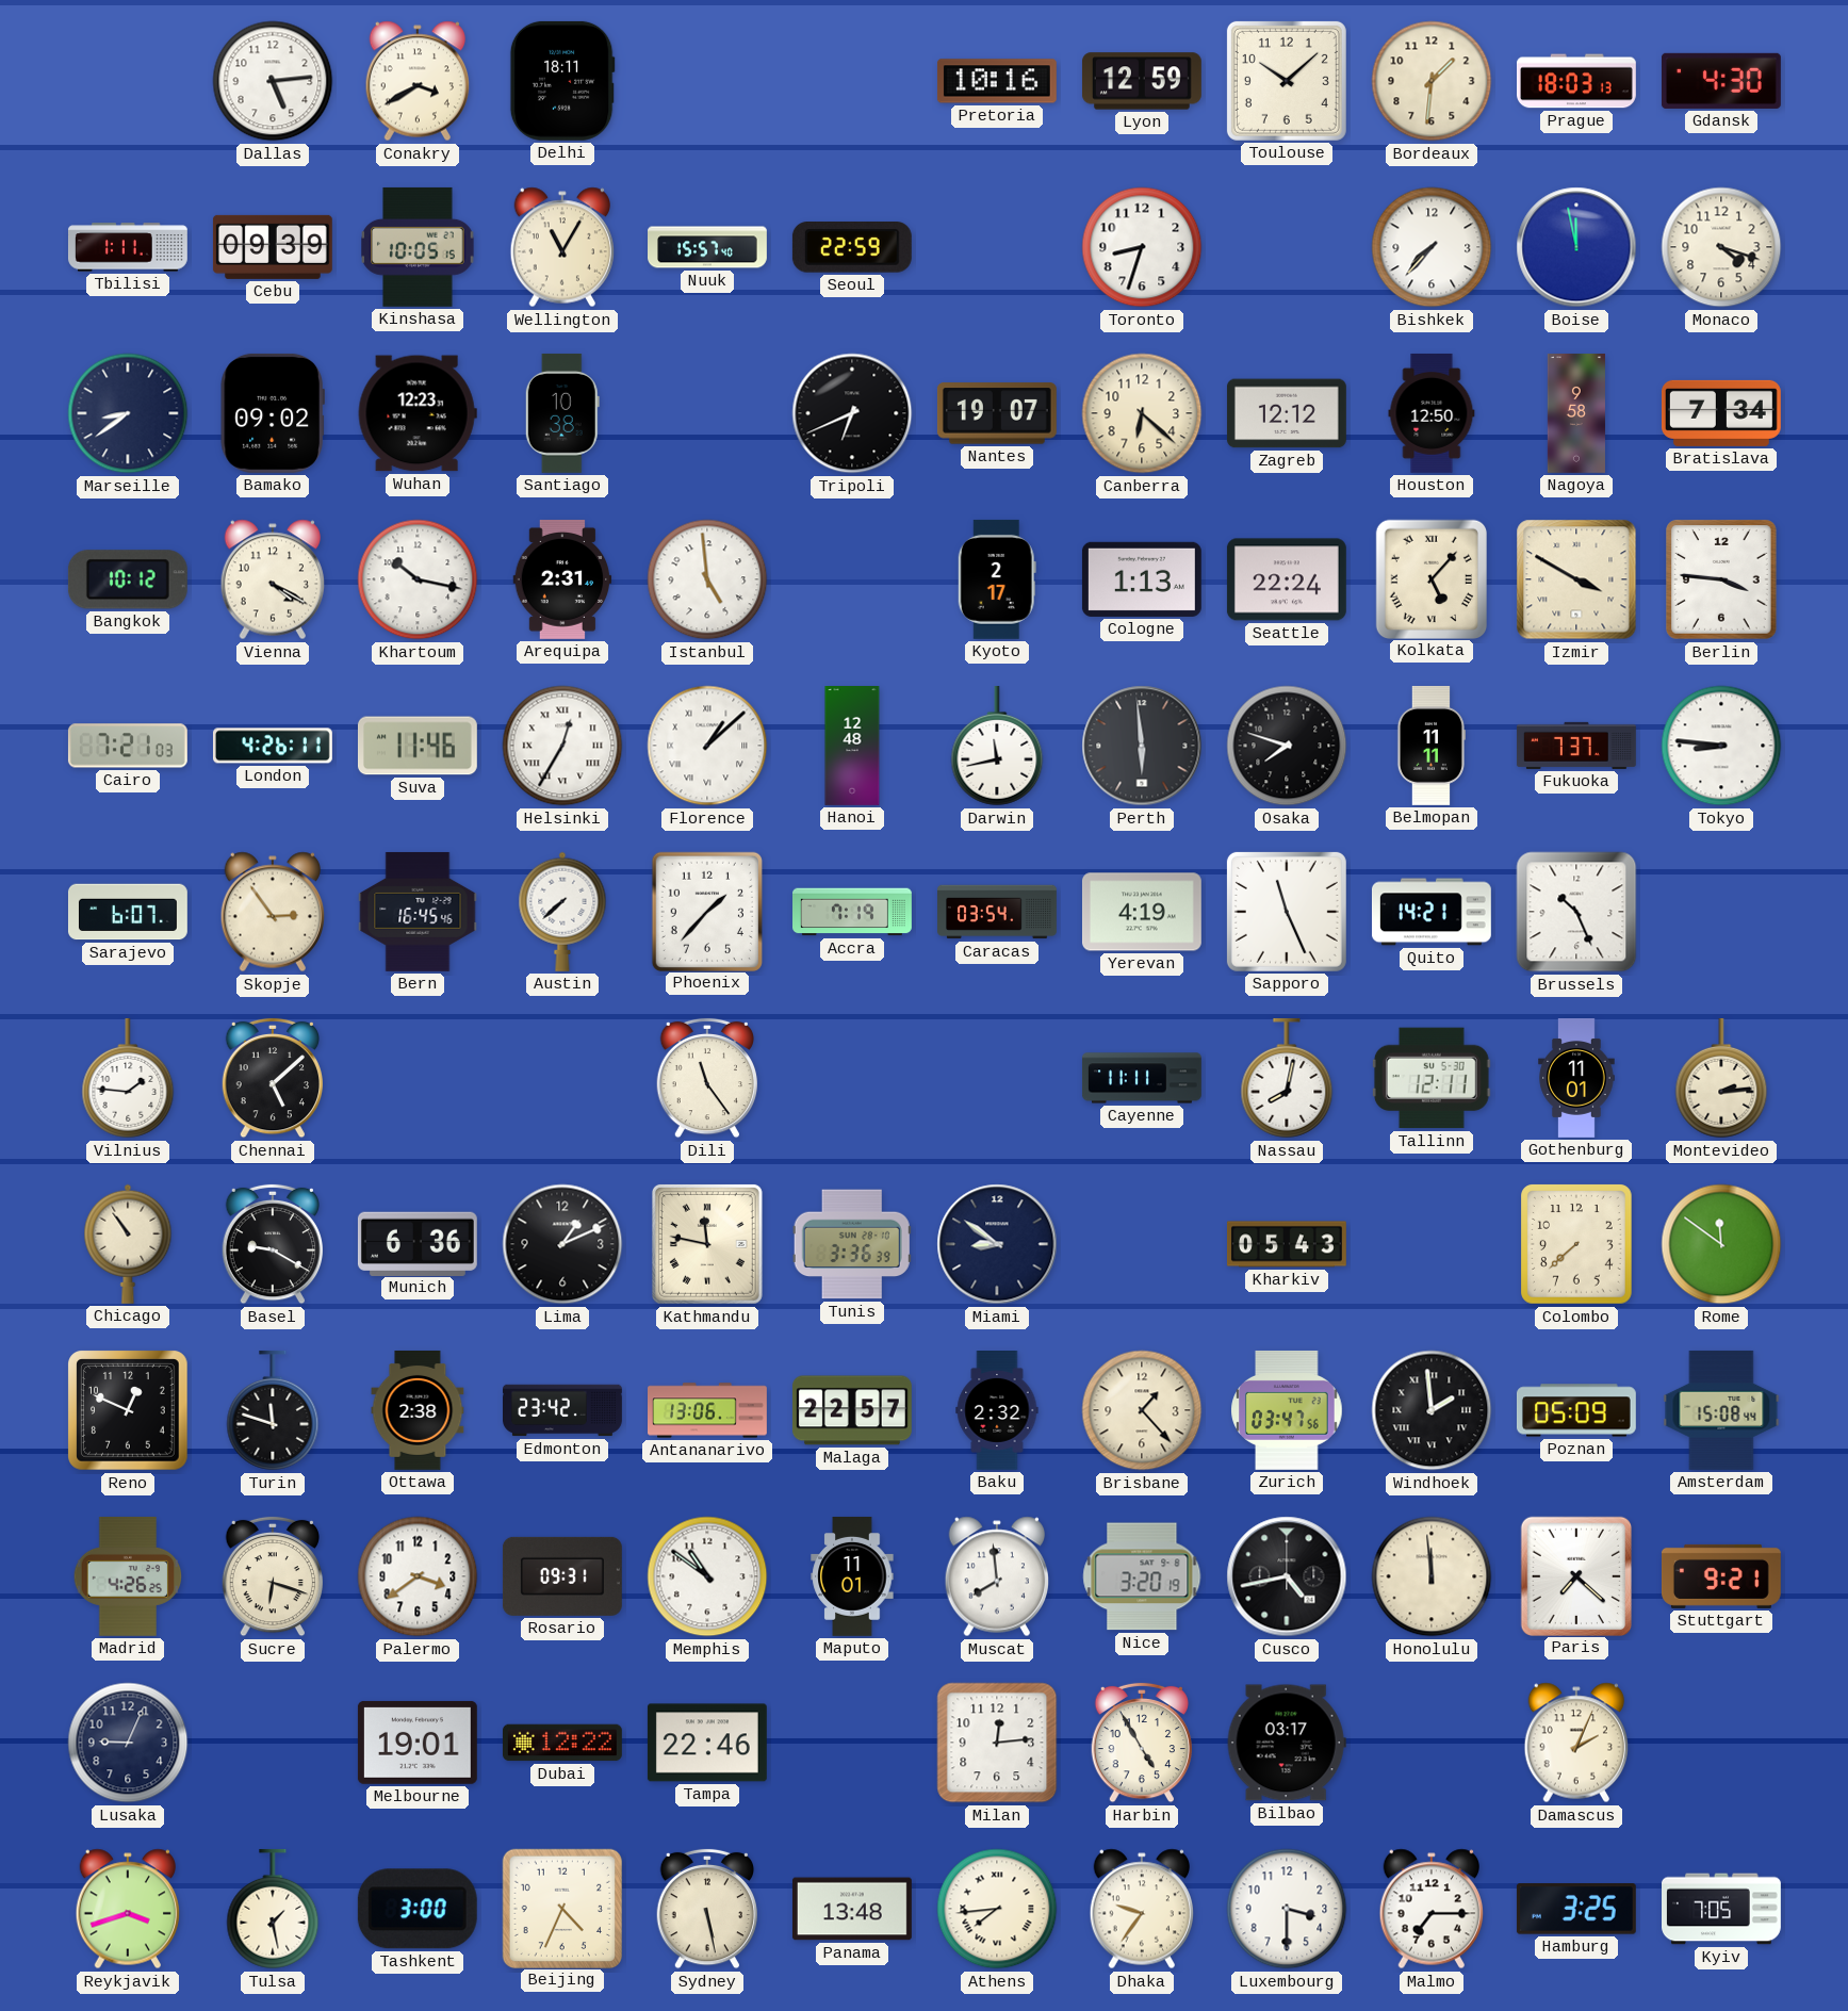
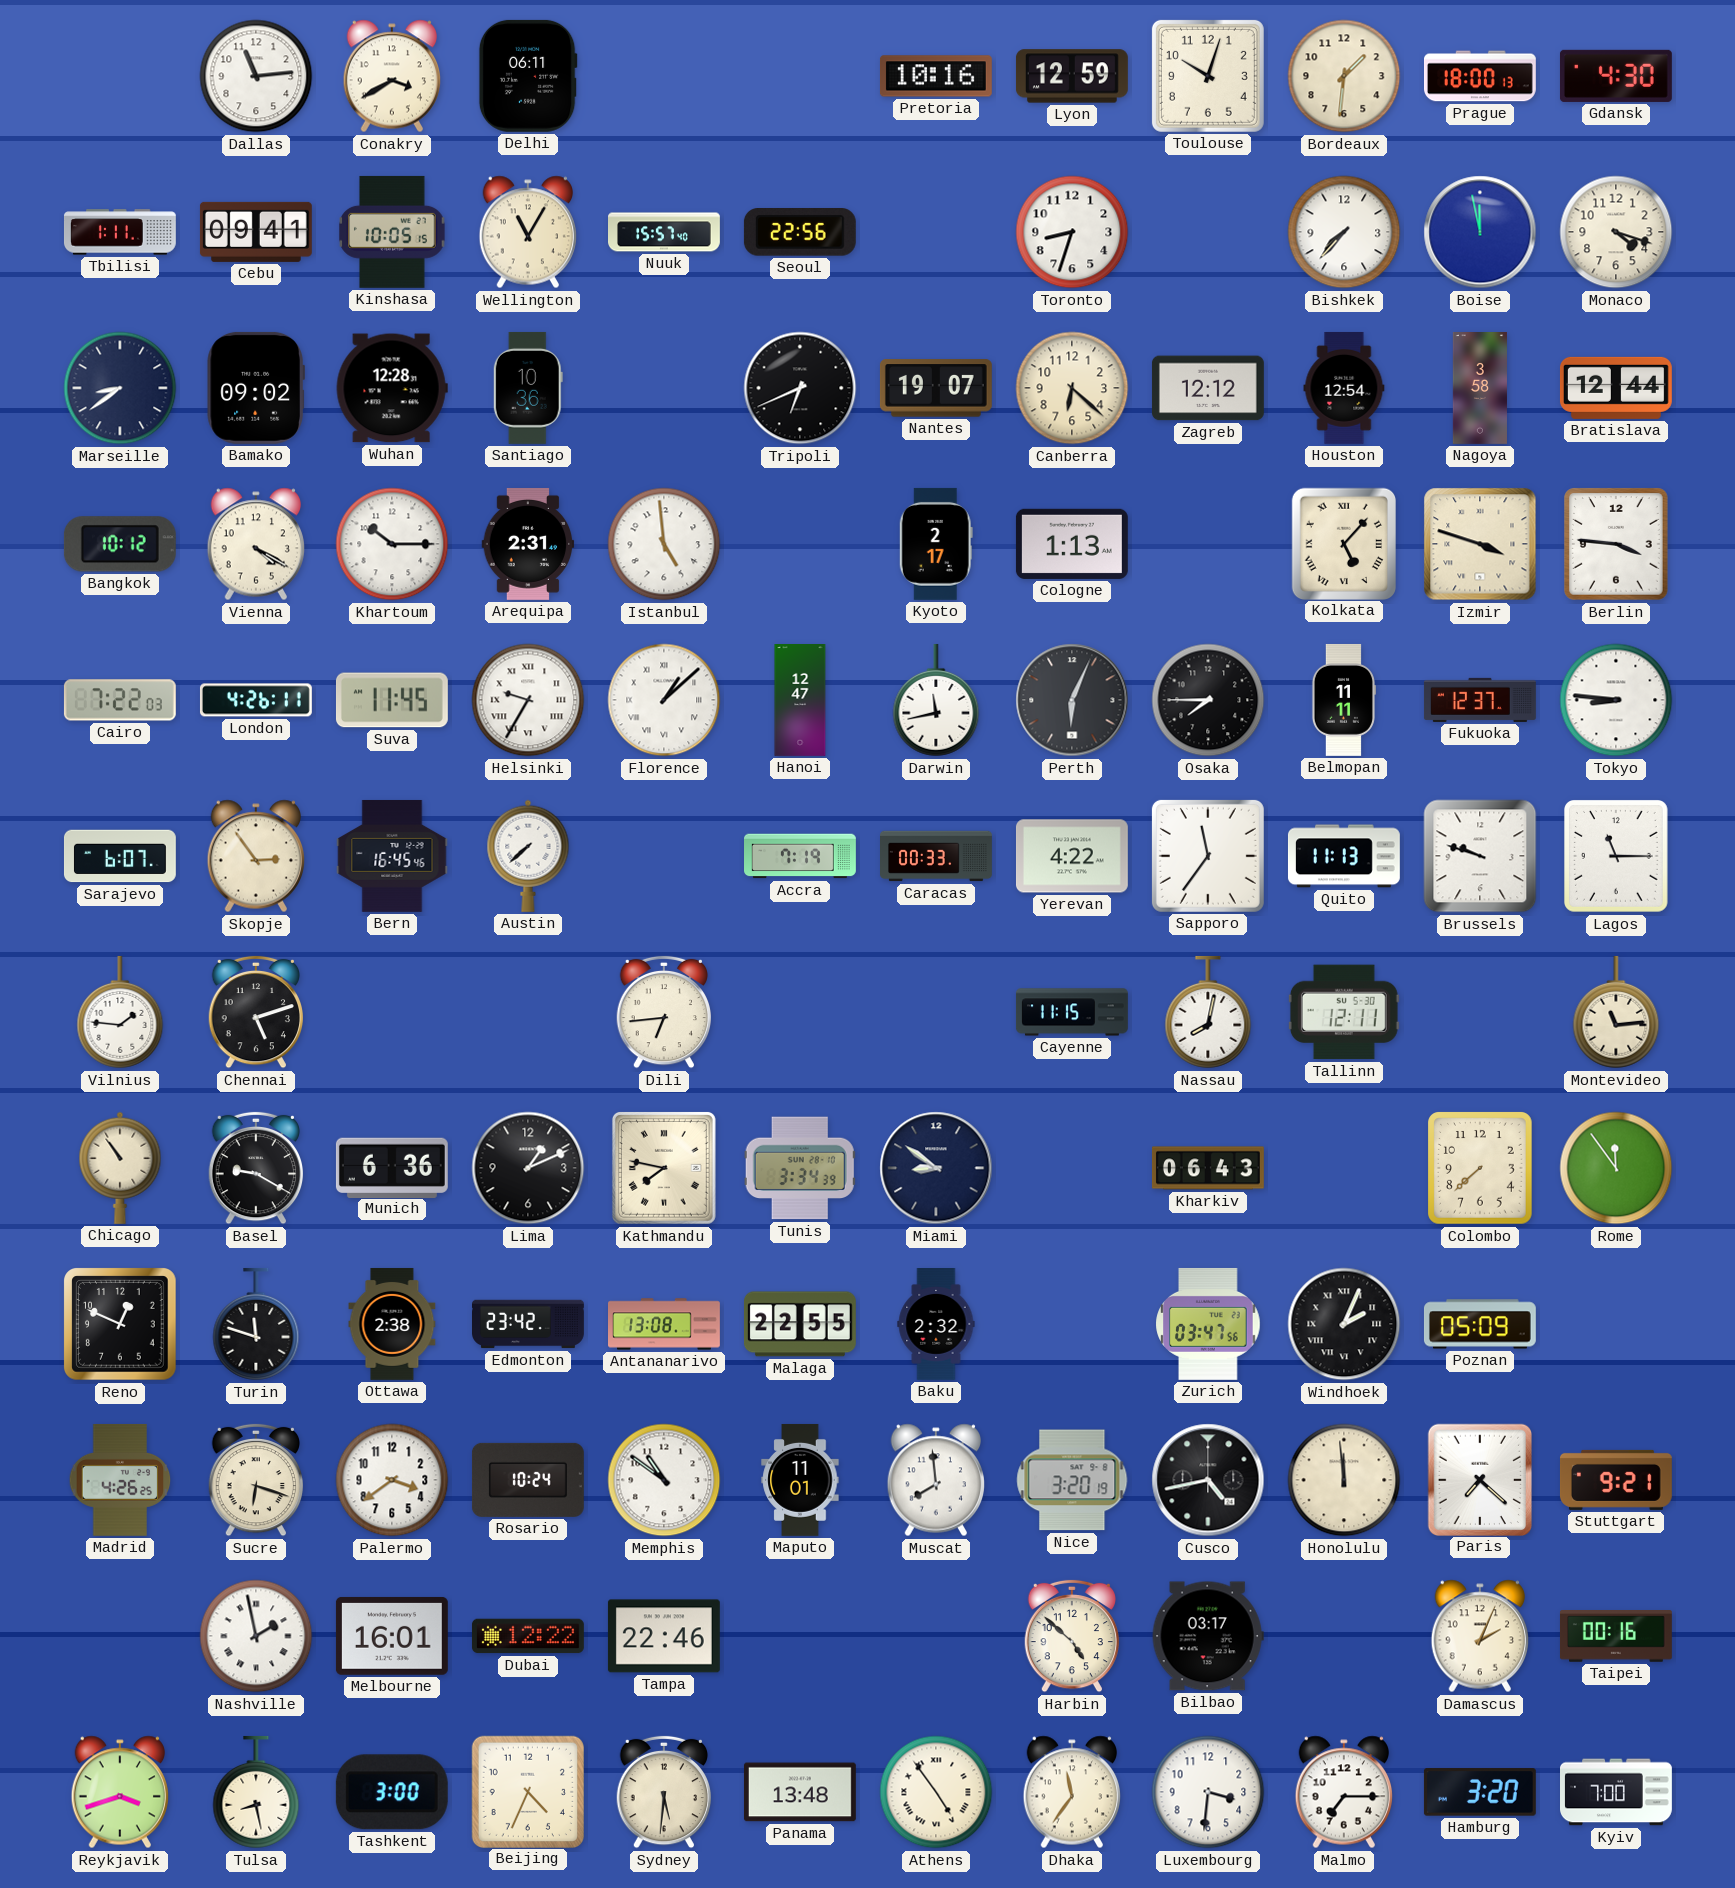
Dallas: 5:14 -> 11:14 (256, 76)
Delhi: 18:11 -> 06:11 (528, 76)
Toulouse: 10:08 -> 10:03 (1208, 76)
Prague: 18:03 -> 18:00 (1481, 76)
Cebu: 09:39 -> 09:41 (256, 232)
Seoul: 22:59 -> 22:56 (800, 233)
Wuhan: 12:23 -> 12:28 (392, 388)
Santiago: 10:38 -> 10:36 (528, 388)
Houston: 12:50 -> 12:54 (1344, 388)
Nagoya: 9:58 -> 3:58 (1480, 389)
Bratislava: 7:34 -> 12:44 (1616, 388)
Khartoum: 10:17 -> 10:15 (392, 544)
Seattle: 22:24 -> none (1287, 579)
Izmir: 3:50 -> 3:48 (1480, 544)
Cairo: 7:21 -> 7:22 (120, 700)
Suva: 11:46 -> 11:45 (392, 700)
Helsinki: 12:35 -> 9:35 (528, 700)
Hanoi: 12:48 -> 12:47 (800, 701)
Perth: 5:59 -> 6:04 (1072, 700)
Osaka: 7:48 -> 7:45 (1208, 700)
Fukuoka: 7:37 -> 12:37 (1480, 700)
Phoenix: 1:37 -> none (706, 911)
Caracas: 03:54 -> 00:33 (937, 856)
Yerevan: 4:19 -> 4:22 (1072, 856)
Sapporo: 11:26 -> 11:36 (1208, 856)
Quito: 14:21 -> 11:13 (1344, 856)
Brussels: 10:26 -> 9:48 (1480, 856)
Lagos: none -> 11:15 (1617, 857)
Chennai: 5:08 -> 5:12 (255, 1012)
Dili: 11:24 -> 6:44 (663, 1012)
Cayenne: 11:11 -> 11:15 (1072, 1012)
Gothenburg: 11:01 -> none (1576, 1079)
Montevideo: 2:14 -> 11:14 (1616, 1012)
Kathmandu: 11:47 -> 7:47 (664, 1168)
Tunis: 3:36 -> 3:34 (800, 1168)
Kharkiv: 05:43 -> 06:43 (1208, 1168)
Rome: 11:51 -> 11:54 (1616, 1168)
Antananarivo: 13:06 -> 13:08 (665, 1324)
Malaga: 22:57 -> 22:55 (800, 1324)
Brisbane: 1:23 -> none (1142, 1410)
Windhoek: 1:59 -> 2:04 (1344, 1324)
Amsterdam: 15:08 -> none (1721, 1410)
Rosario: 09:31 -> 10:24 (528, 1480)
Lusaka: 9:04 -> none (128, 1743)
Nashville: none -> 1:58 (256, 1636)
Melbourne: 19:01 -> 16:01 (392, 1636)
Milan: 12:14 -> none (997, 1743)
Harbin: 4:55 -> 4:52 (1071, 1636)
Taipei: none -> 00:16 (1616, 1636)
Tulsa: 1:28 -> 8:28 (256, 1792)
Sydney: 5:28 -> 5:31 (663, 1792)
Athens: 7:44 -> 4:54 (936, 1792)
Dhaka: 9:36 -> 11:36 (1071, 1792)
Luxembourg: 3:30 -> 3:31 (1208, 1792)
Hamburg: 3:25 -> 3:20 (1480, 1792)
Kyiv: 7:05 -> 7:00 (1617, 1792)
